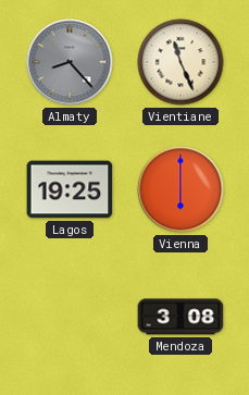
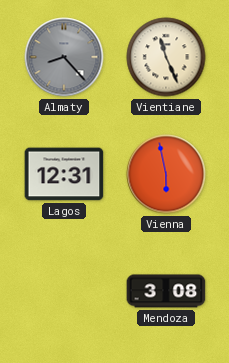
Lagos: 19:25 -> 12:31 (64, 174)
Vienna: 6:00 -> 5:58 (166, 174)
